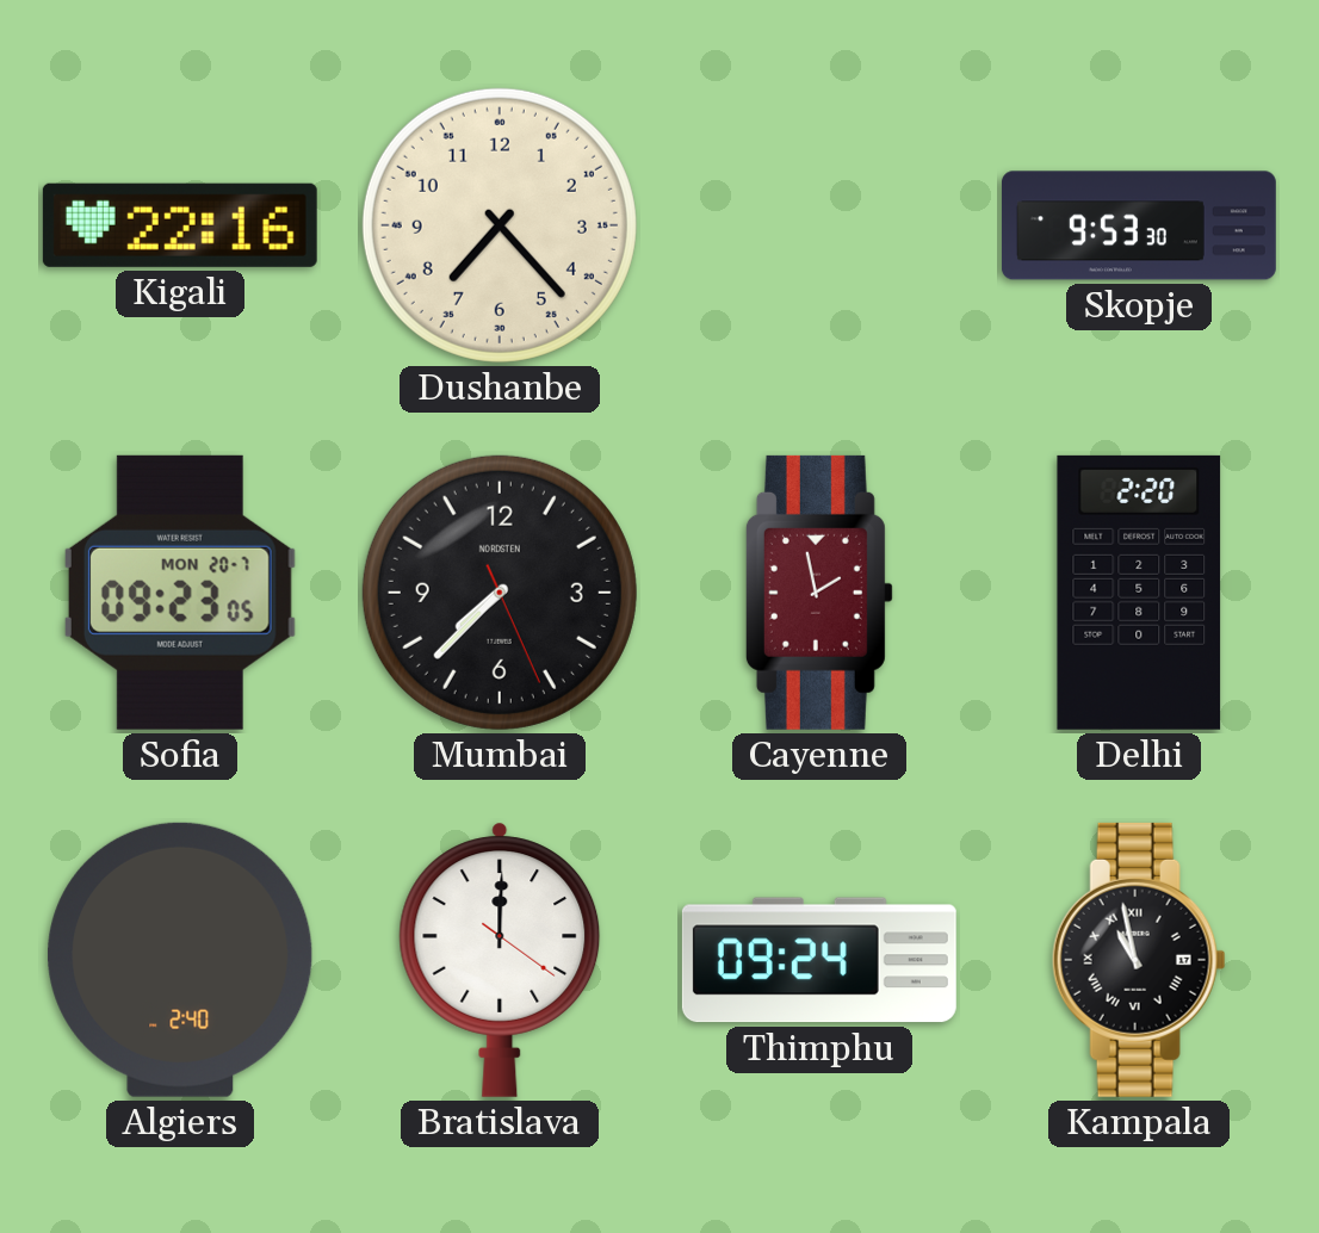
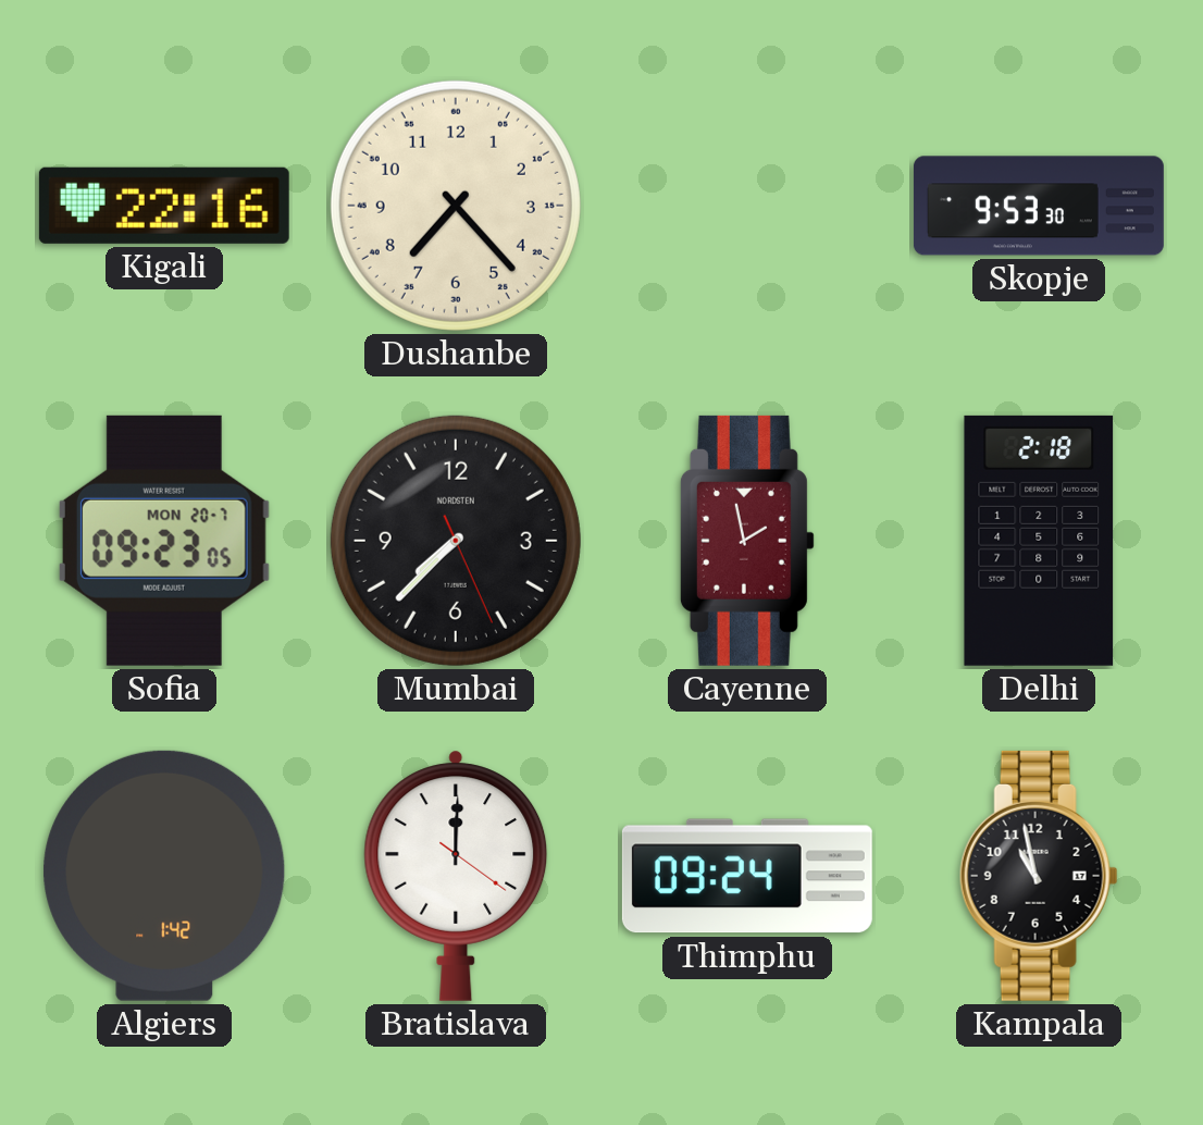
Delhi: 2:20 -> 2:18 (1039, 541)
Algiers: 2:40 -> 1:42 (164, 876)
Kampala numerals: Roman -> Arabic (1039, 876)
